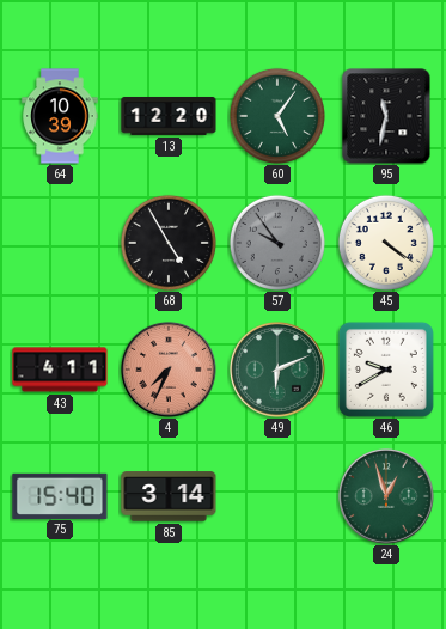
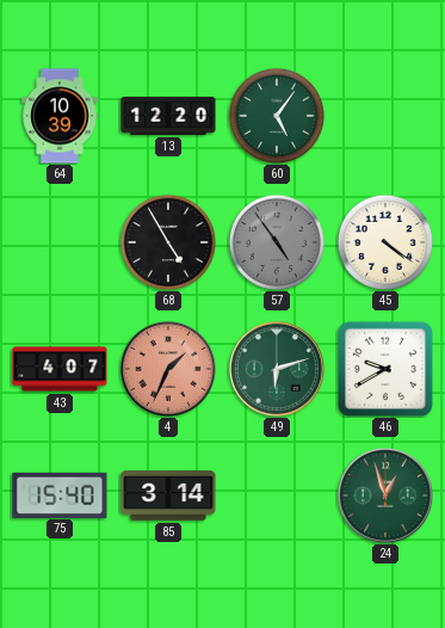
95: 11:32 -> none (386, 116)
57: 9:54 -> 4:54 (277, 242)
43: 4:11 -> 4:07 (60, 369)
4: 7:34 -> 1:34 (168, 369)
49: 6:11 -> 6:12 (277, 369)
